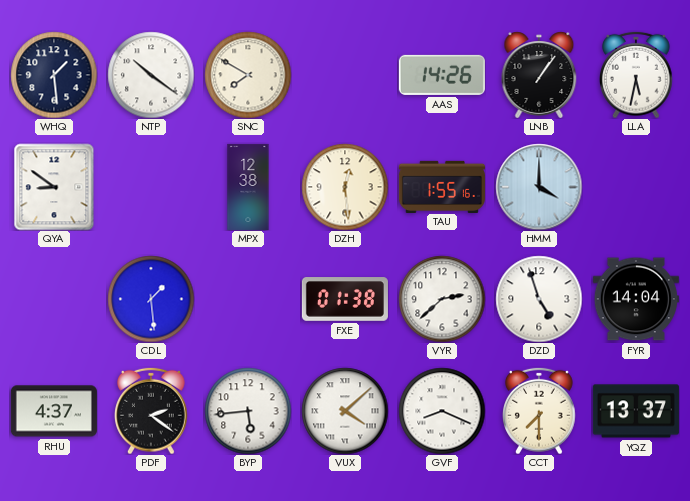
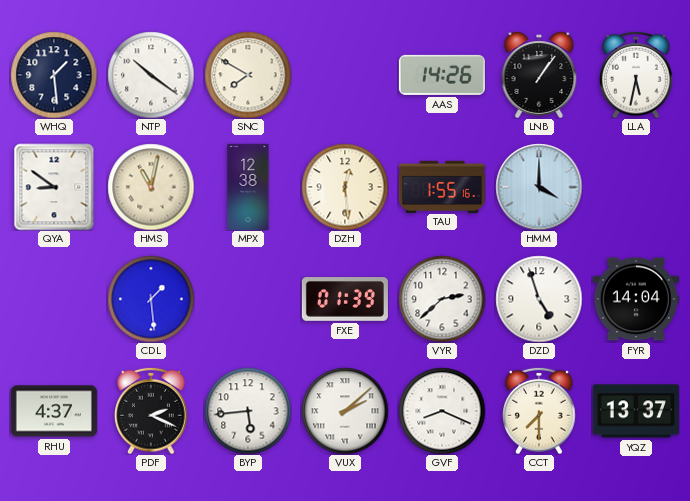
HMS: none -> 11:02 (151, 187)
FXE: 01:38 -> 01:39 (345, 299)
PDF: 2:21 -> 2:19 (152, 411)
VUX: 4:08 -> 2:08 (345, 411)
